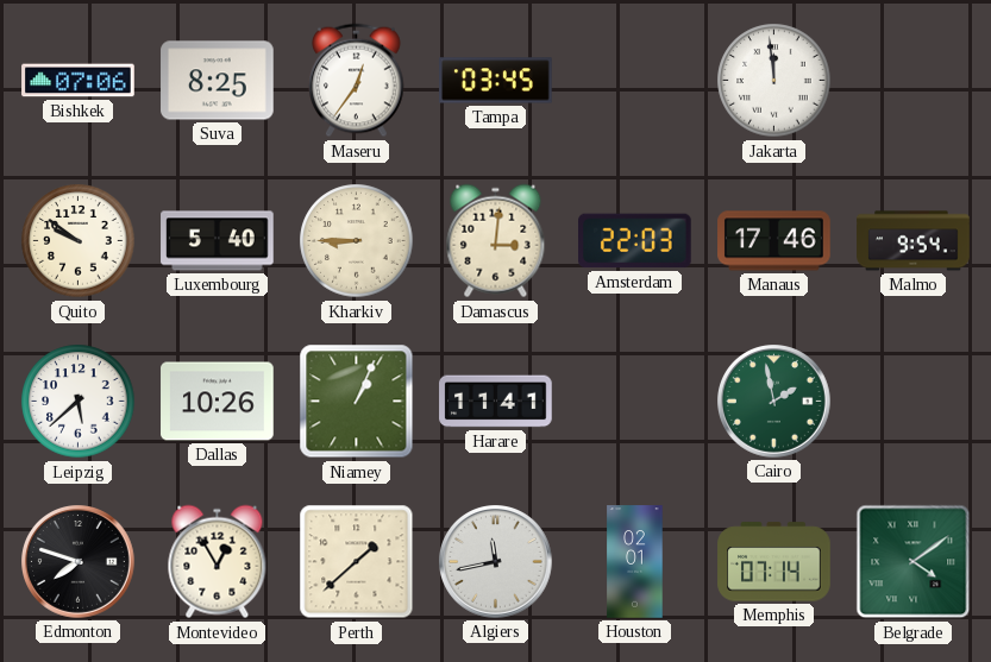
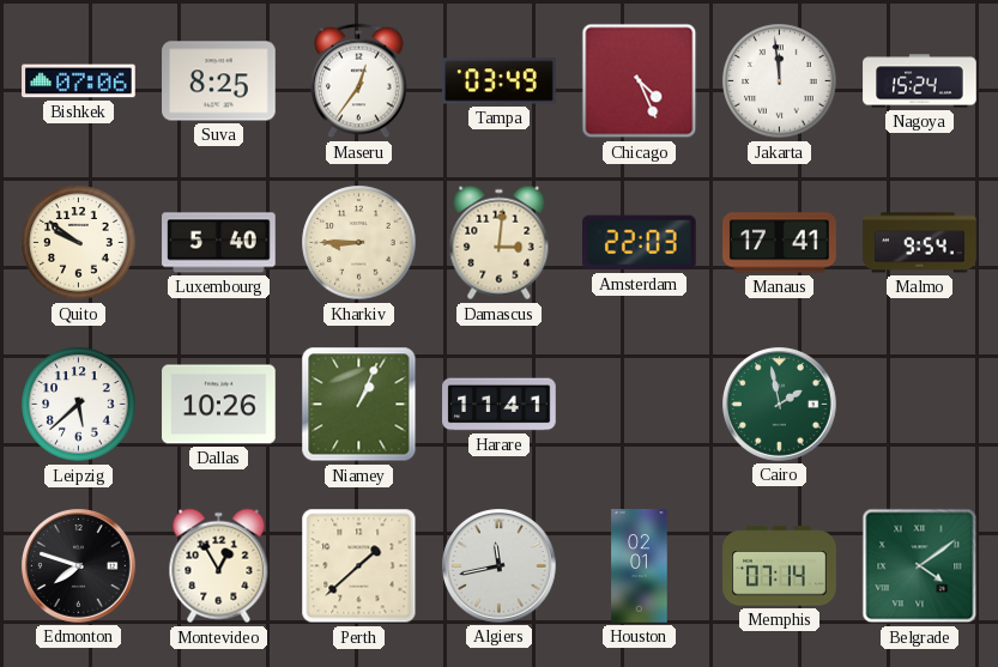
Tampa: 03:45 -> 03:49 (500, 81)
Chicago: none -> 4:26 (640, 81)
Nagoya: none -> 15:24 (920, 81)
Manaus: 17:46 -> 17:41 (780, 243)
